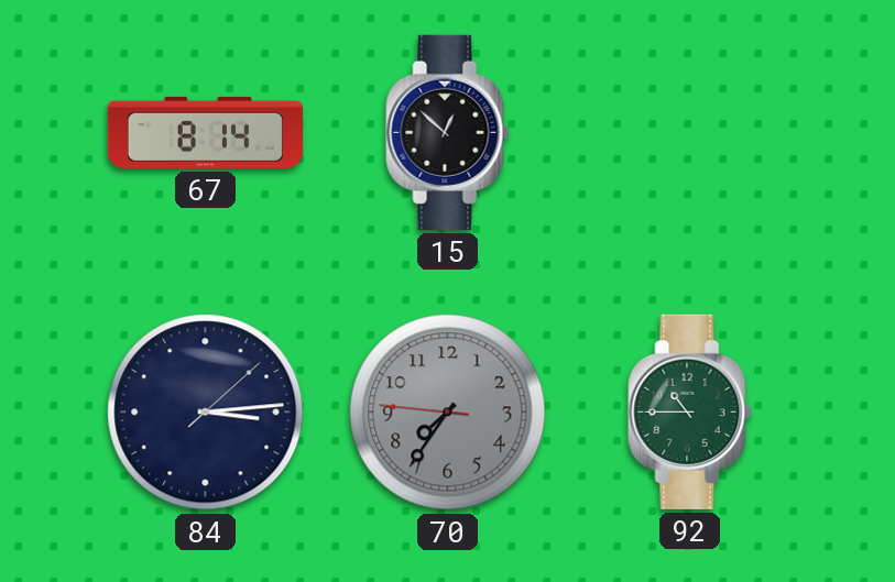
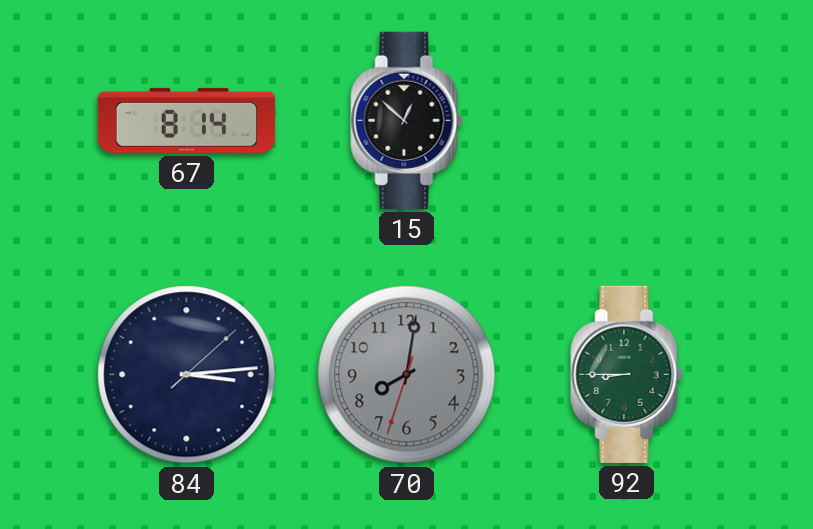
70: 7:35 -> 8:01 (407, 375)
92: 10:45 -> 8:45 (627, 374)
